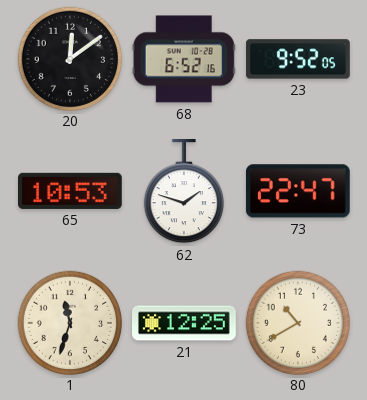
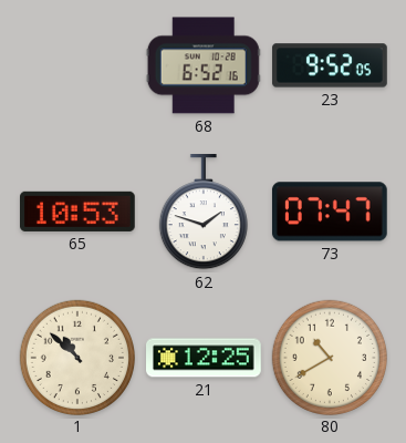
20: 12:09 -> none (69, 58)
73: 22:47 -> 07:47 (330, 212)
1: 11:33 -> 10:52 (76, 357)
